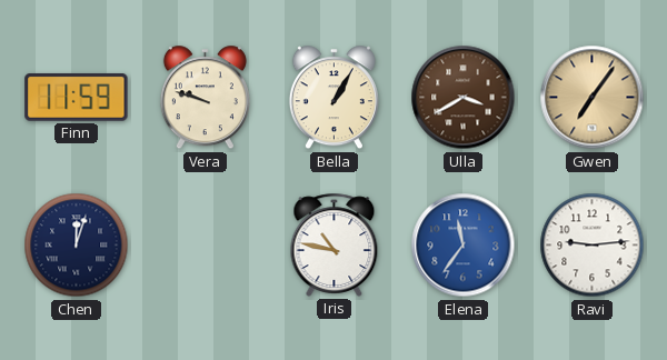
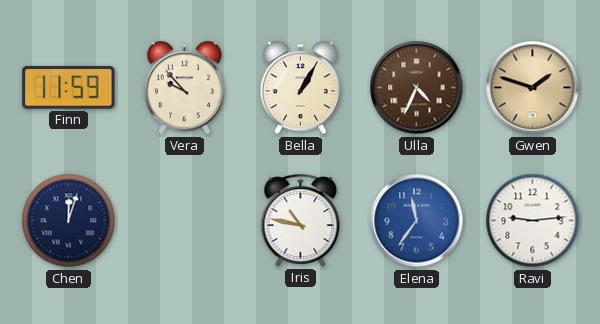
Vera: 9:48 -> 9:53 (184, 88)
Ulla: 3:40 -> 4:34 (417, 88)
Gwen: 7:06 -> 1:48 (533, 88)
